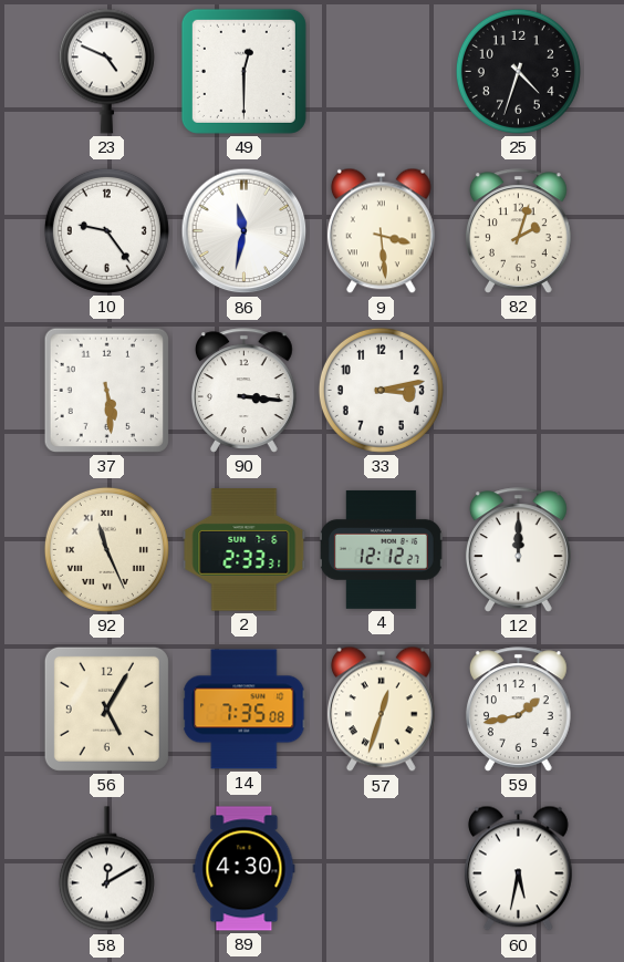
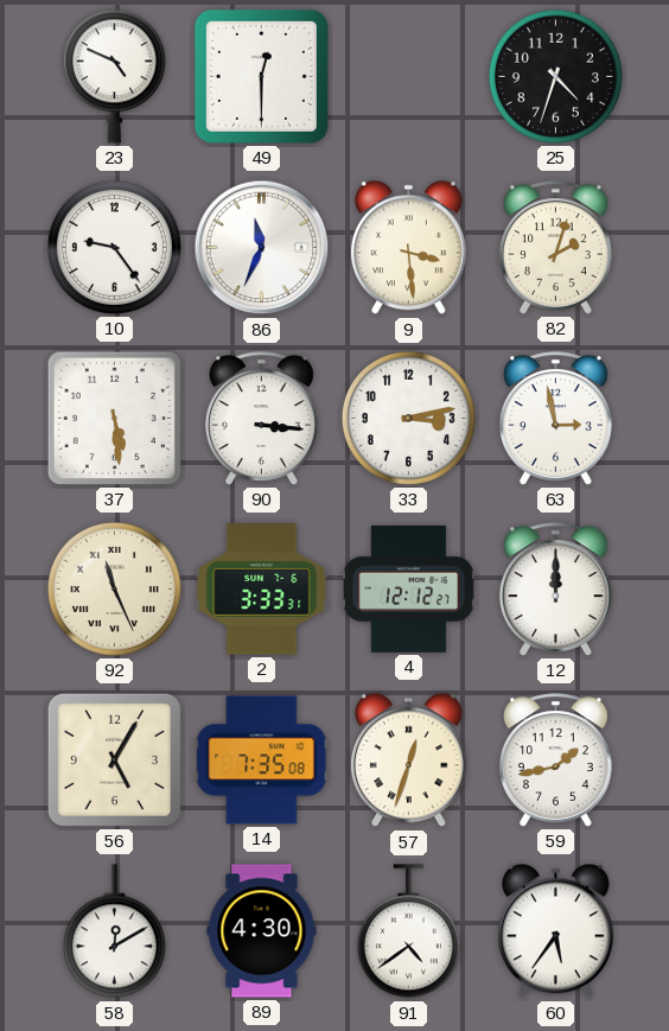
86: 11:32 -> 11:34 (262, 248)
63: none -> 2:58 (555, 419)
2: 2:33 -> 3:33 (262, 590)
91: none -> 4:39 (408, 931)
60: 5:32 -> 5:36 (555, 931)
